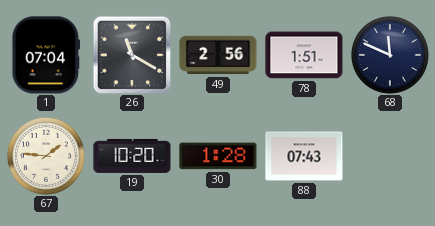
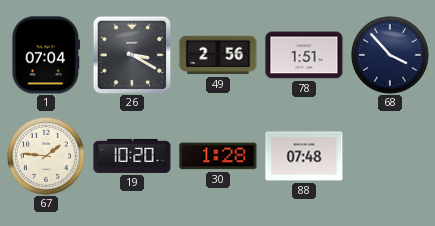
26: 11:20 -> 3:20 (132, 55)
68: 11:49 -> 3:53 (390, 55)
88: 07:43 -> 07:48 (304, 156)
